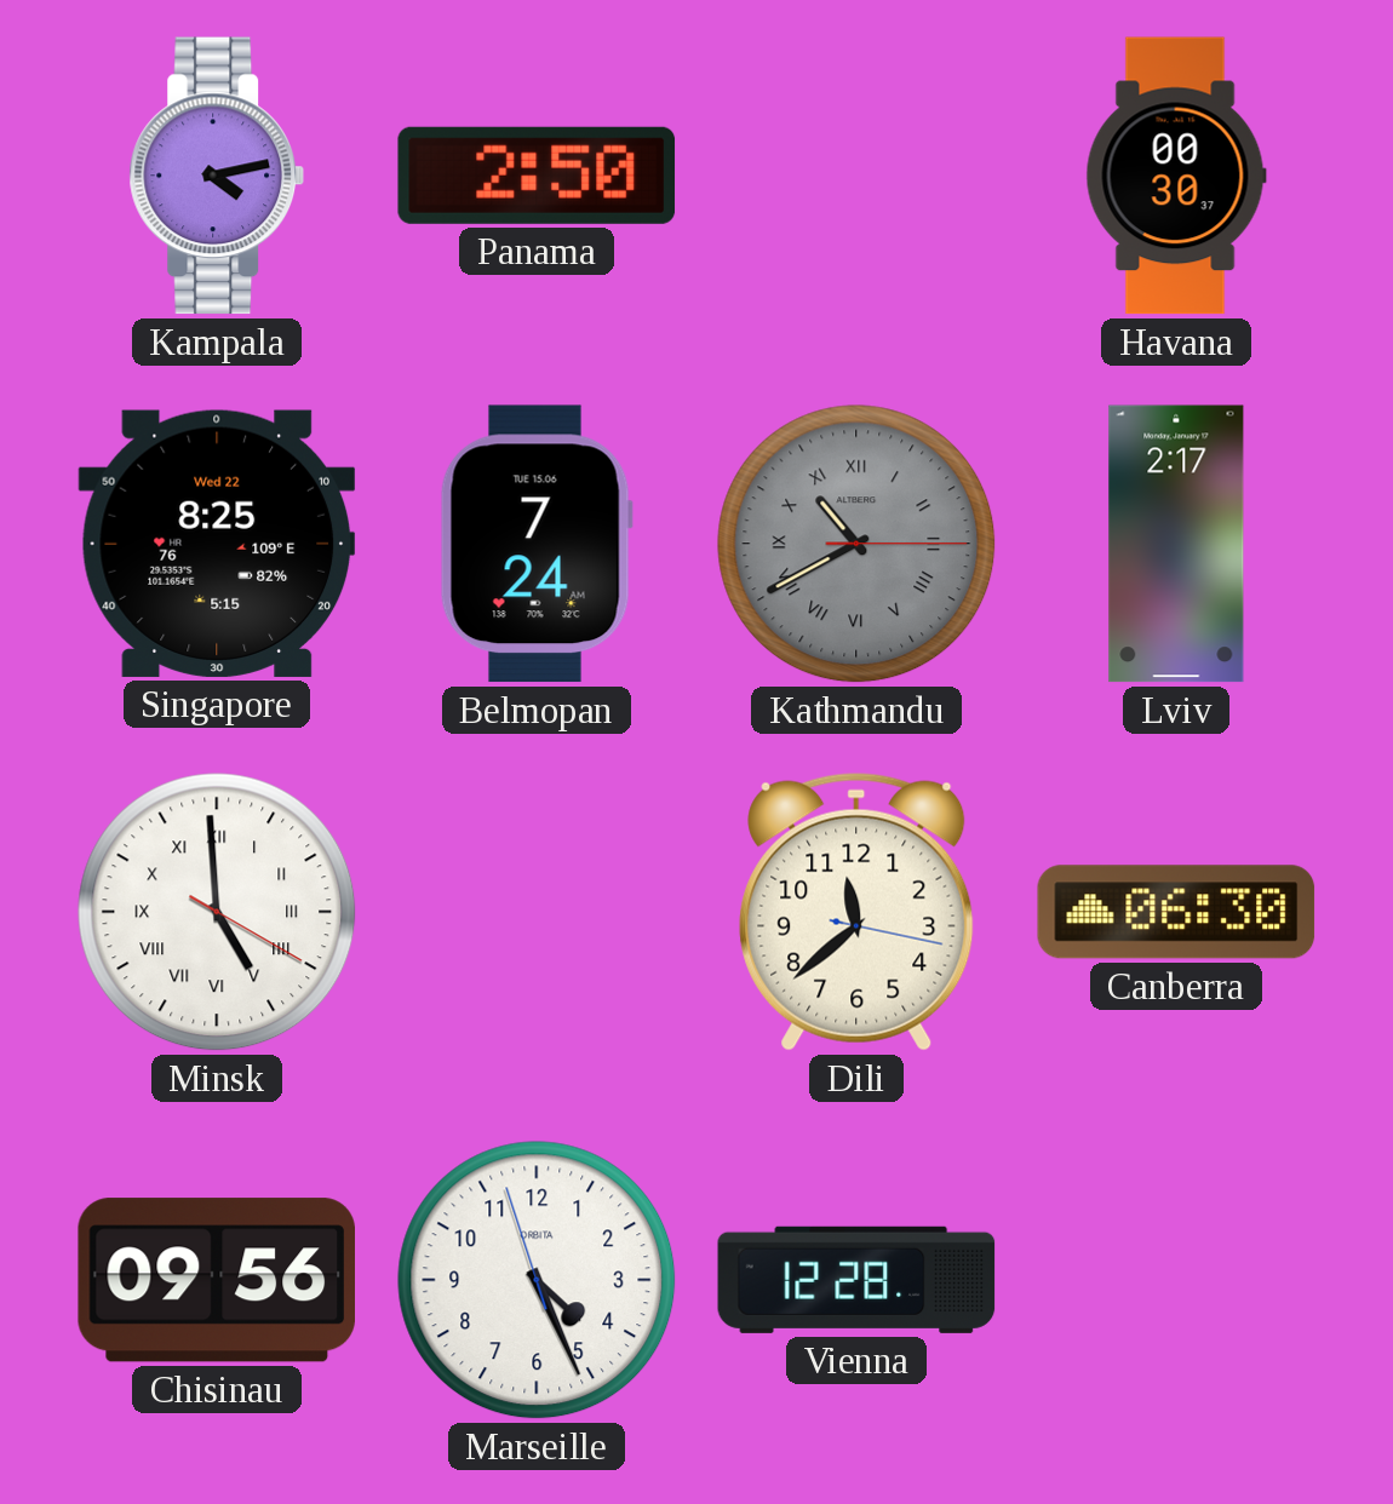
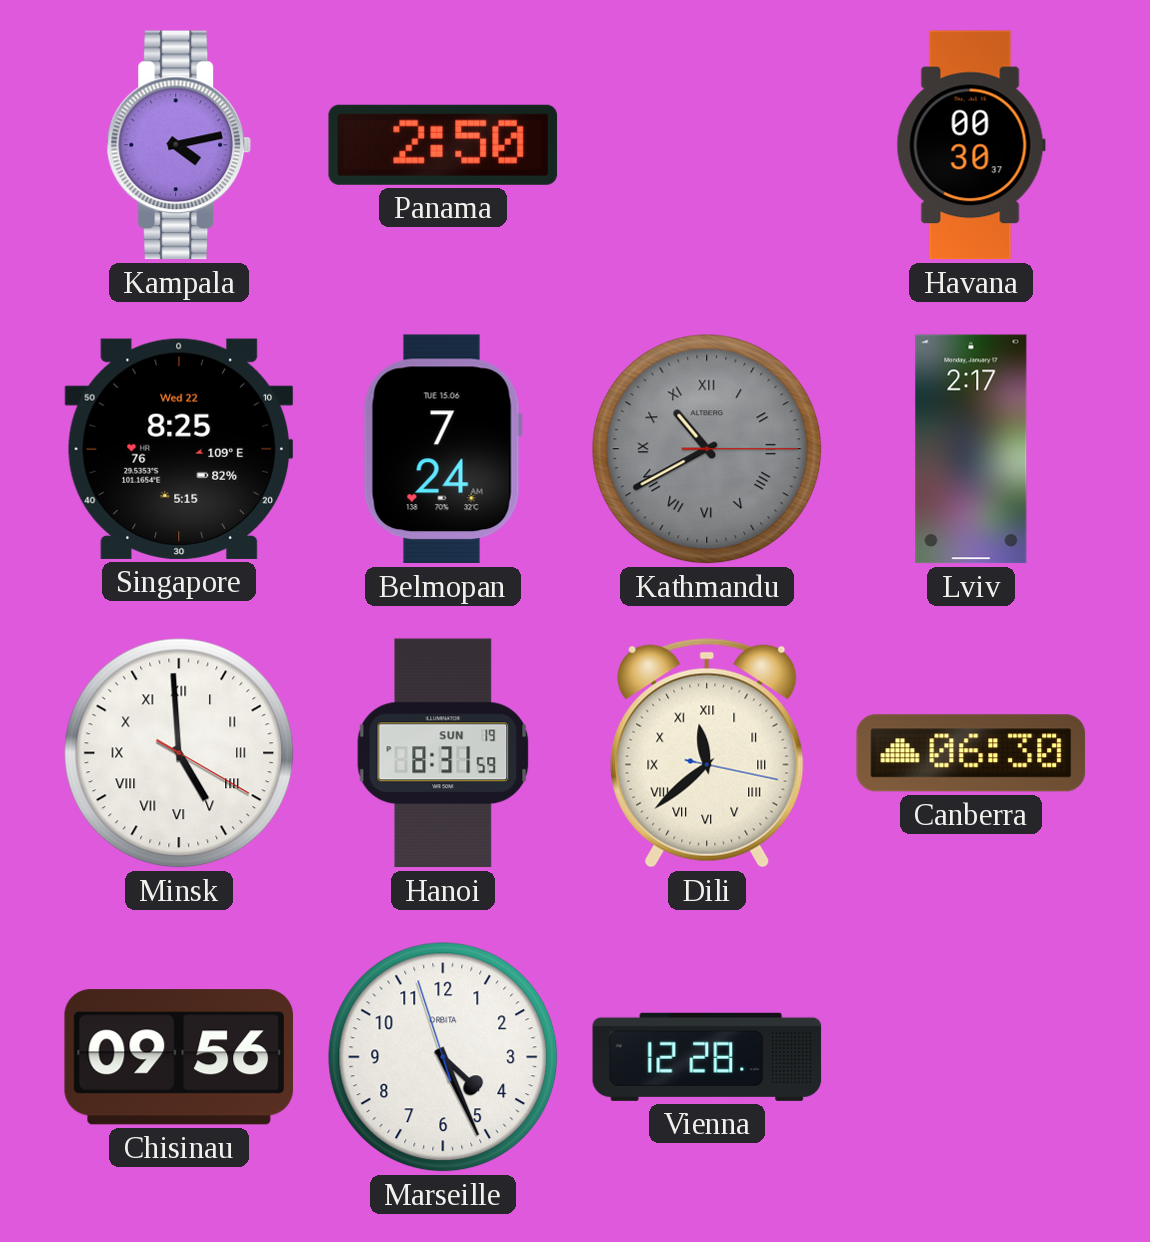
Hanoi: none -> 8:31 (443, 753)
Dili numerals: Arabic -> Roman (707, 753)
